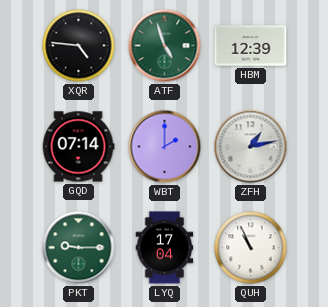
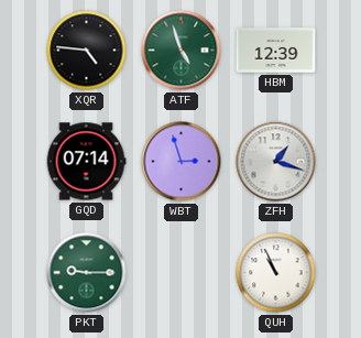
WBT: 2:00 -> 2:57 (182, 162)
ZFH: 1:13 -> 1:18 (276, 162)
LYQ: 17:04 -> none (165, 248)
